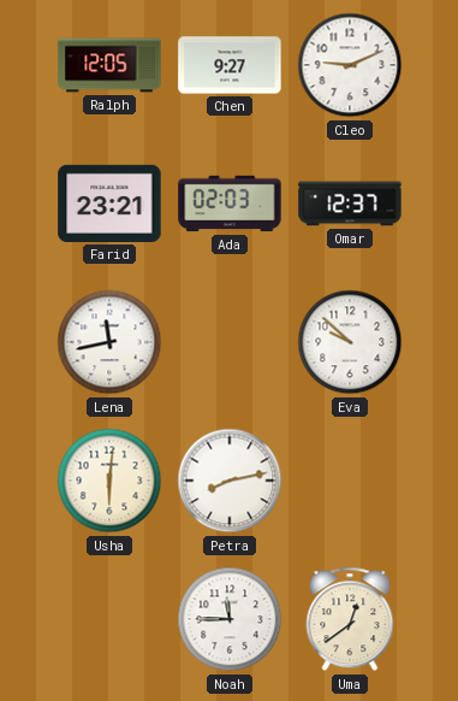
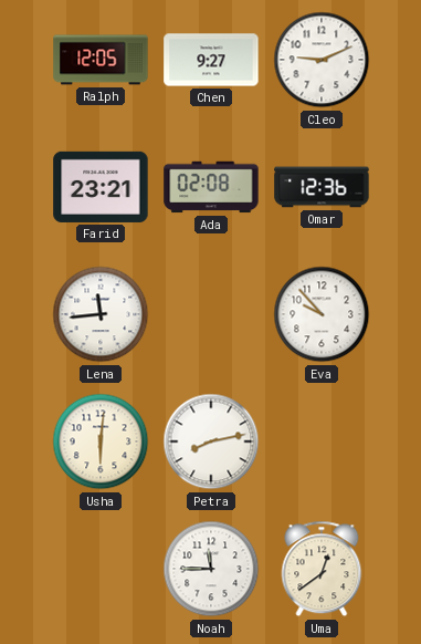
Ada: 02:03 -> 02:08 (211, 187)
Omar: 12:37 -> 12:36 (322, 187)
Lena: 11:43 -> 11:44 (101, 314)
Eva: 9:52 -> 9:53 (322, 314)
